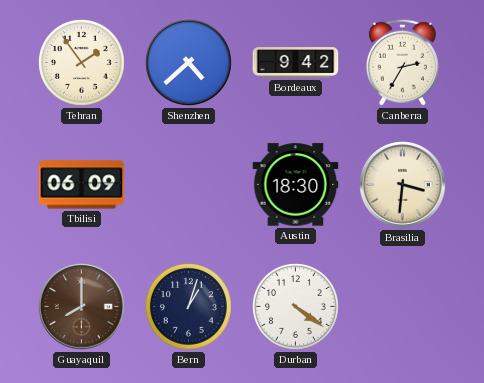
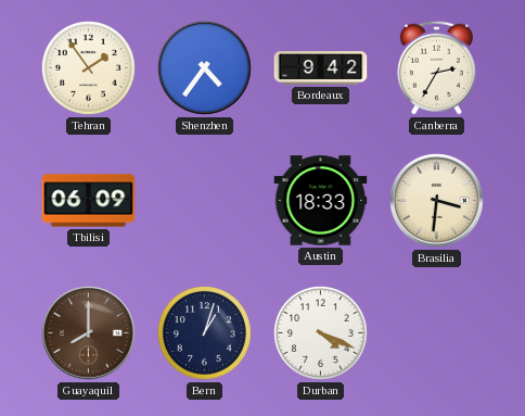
Shenzhen: 4:38 -> 4:36 (205, 68)
Austin: 18:30 -> 18:33 (321, 201)
Durban: 4:21 -> 4:19 (321, 333)
